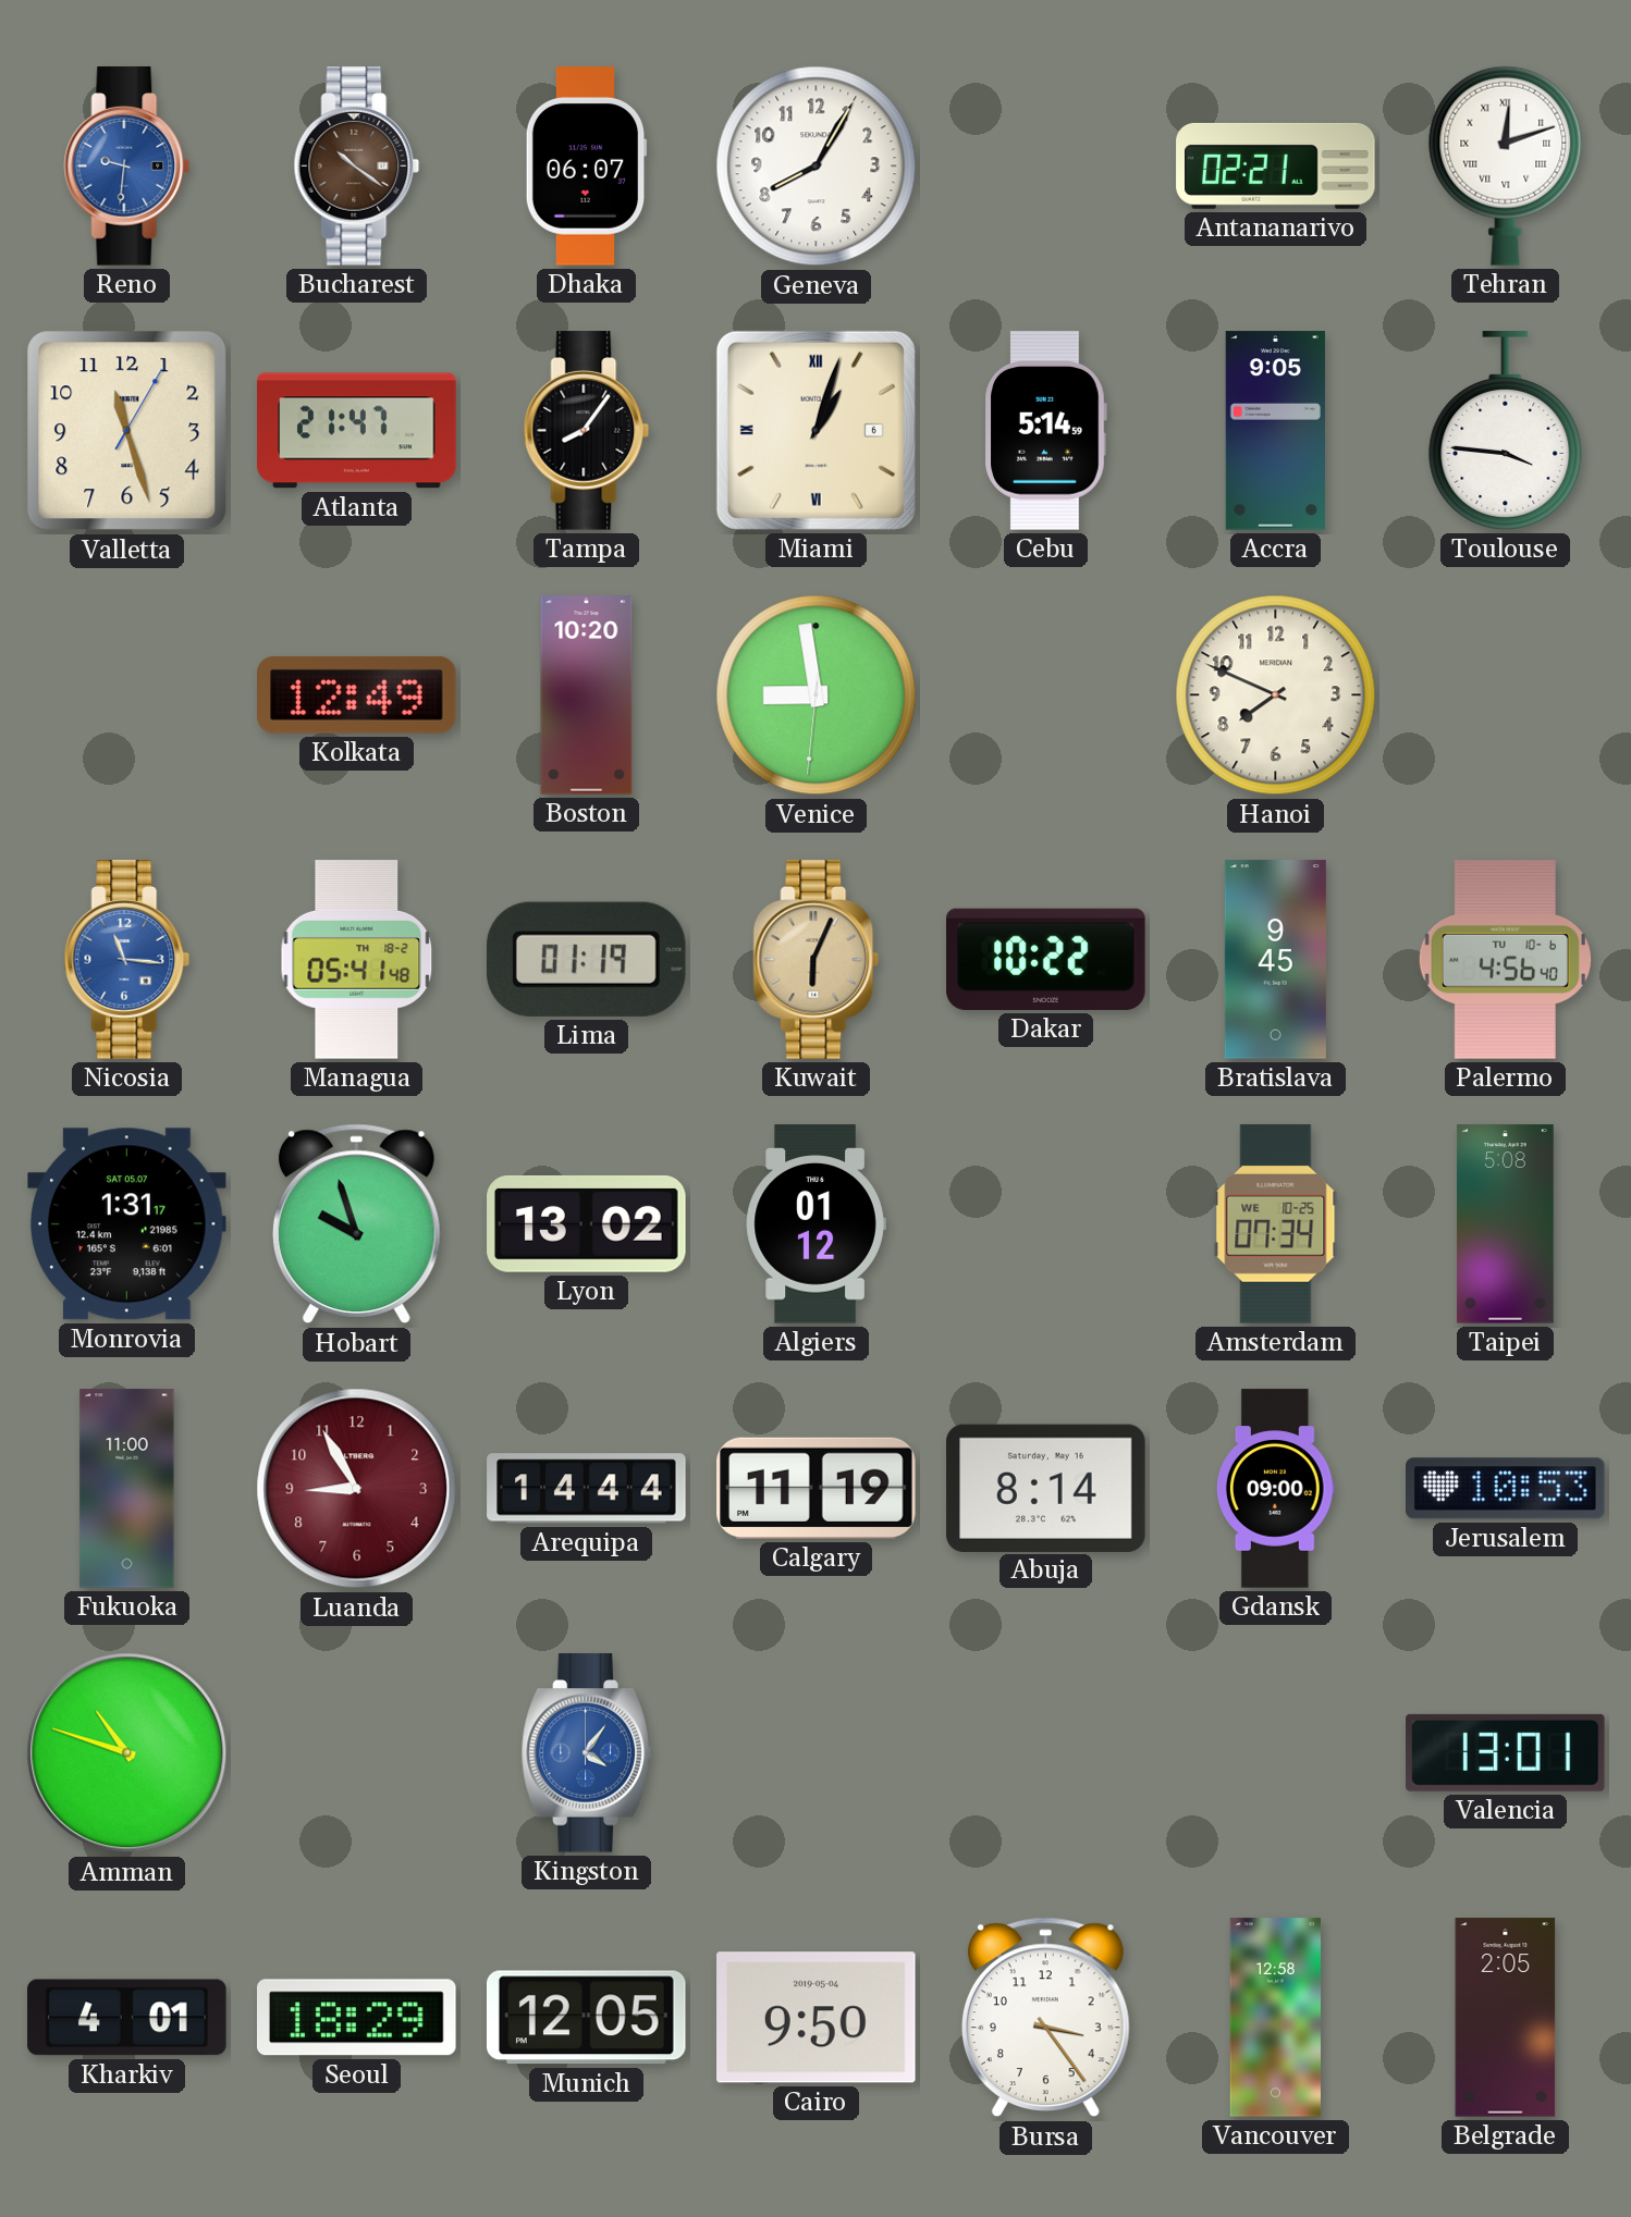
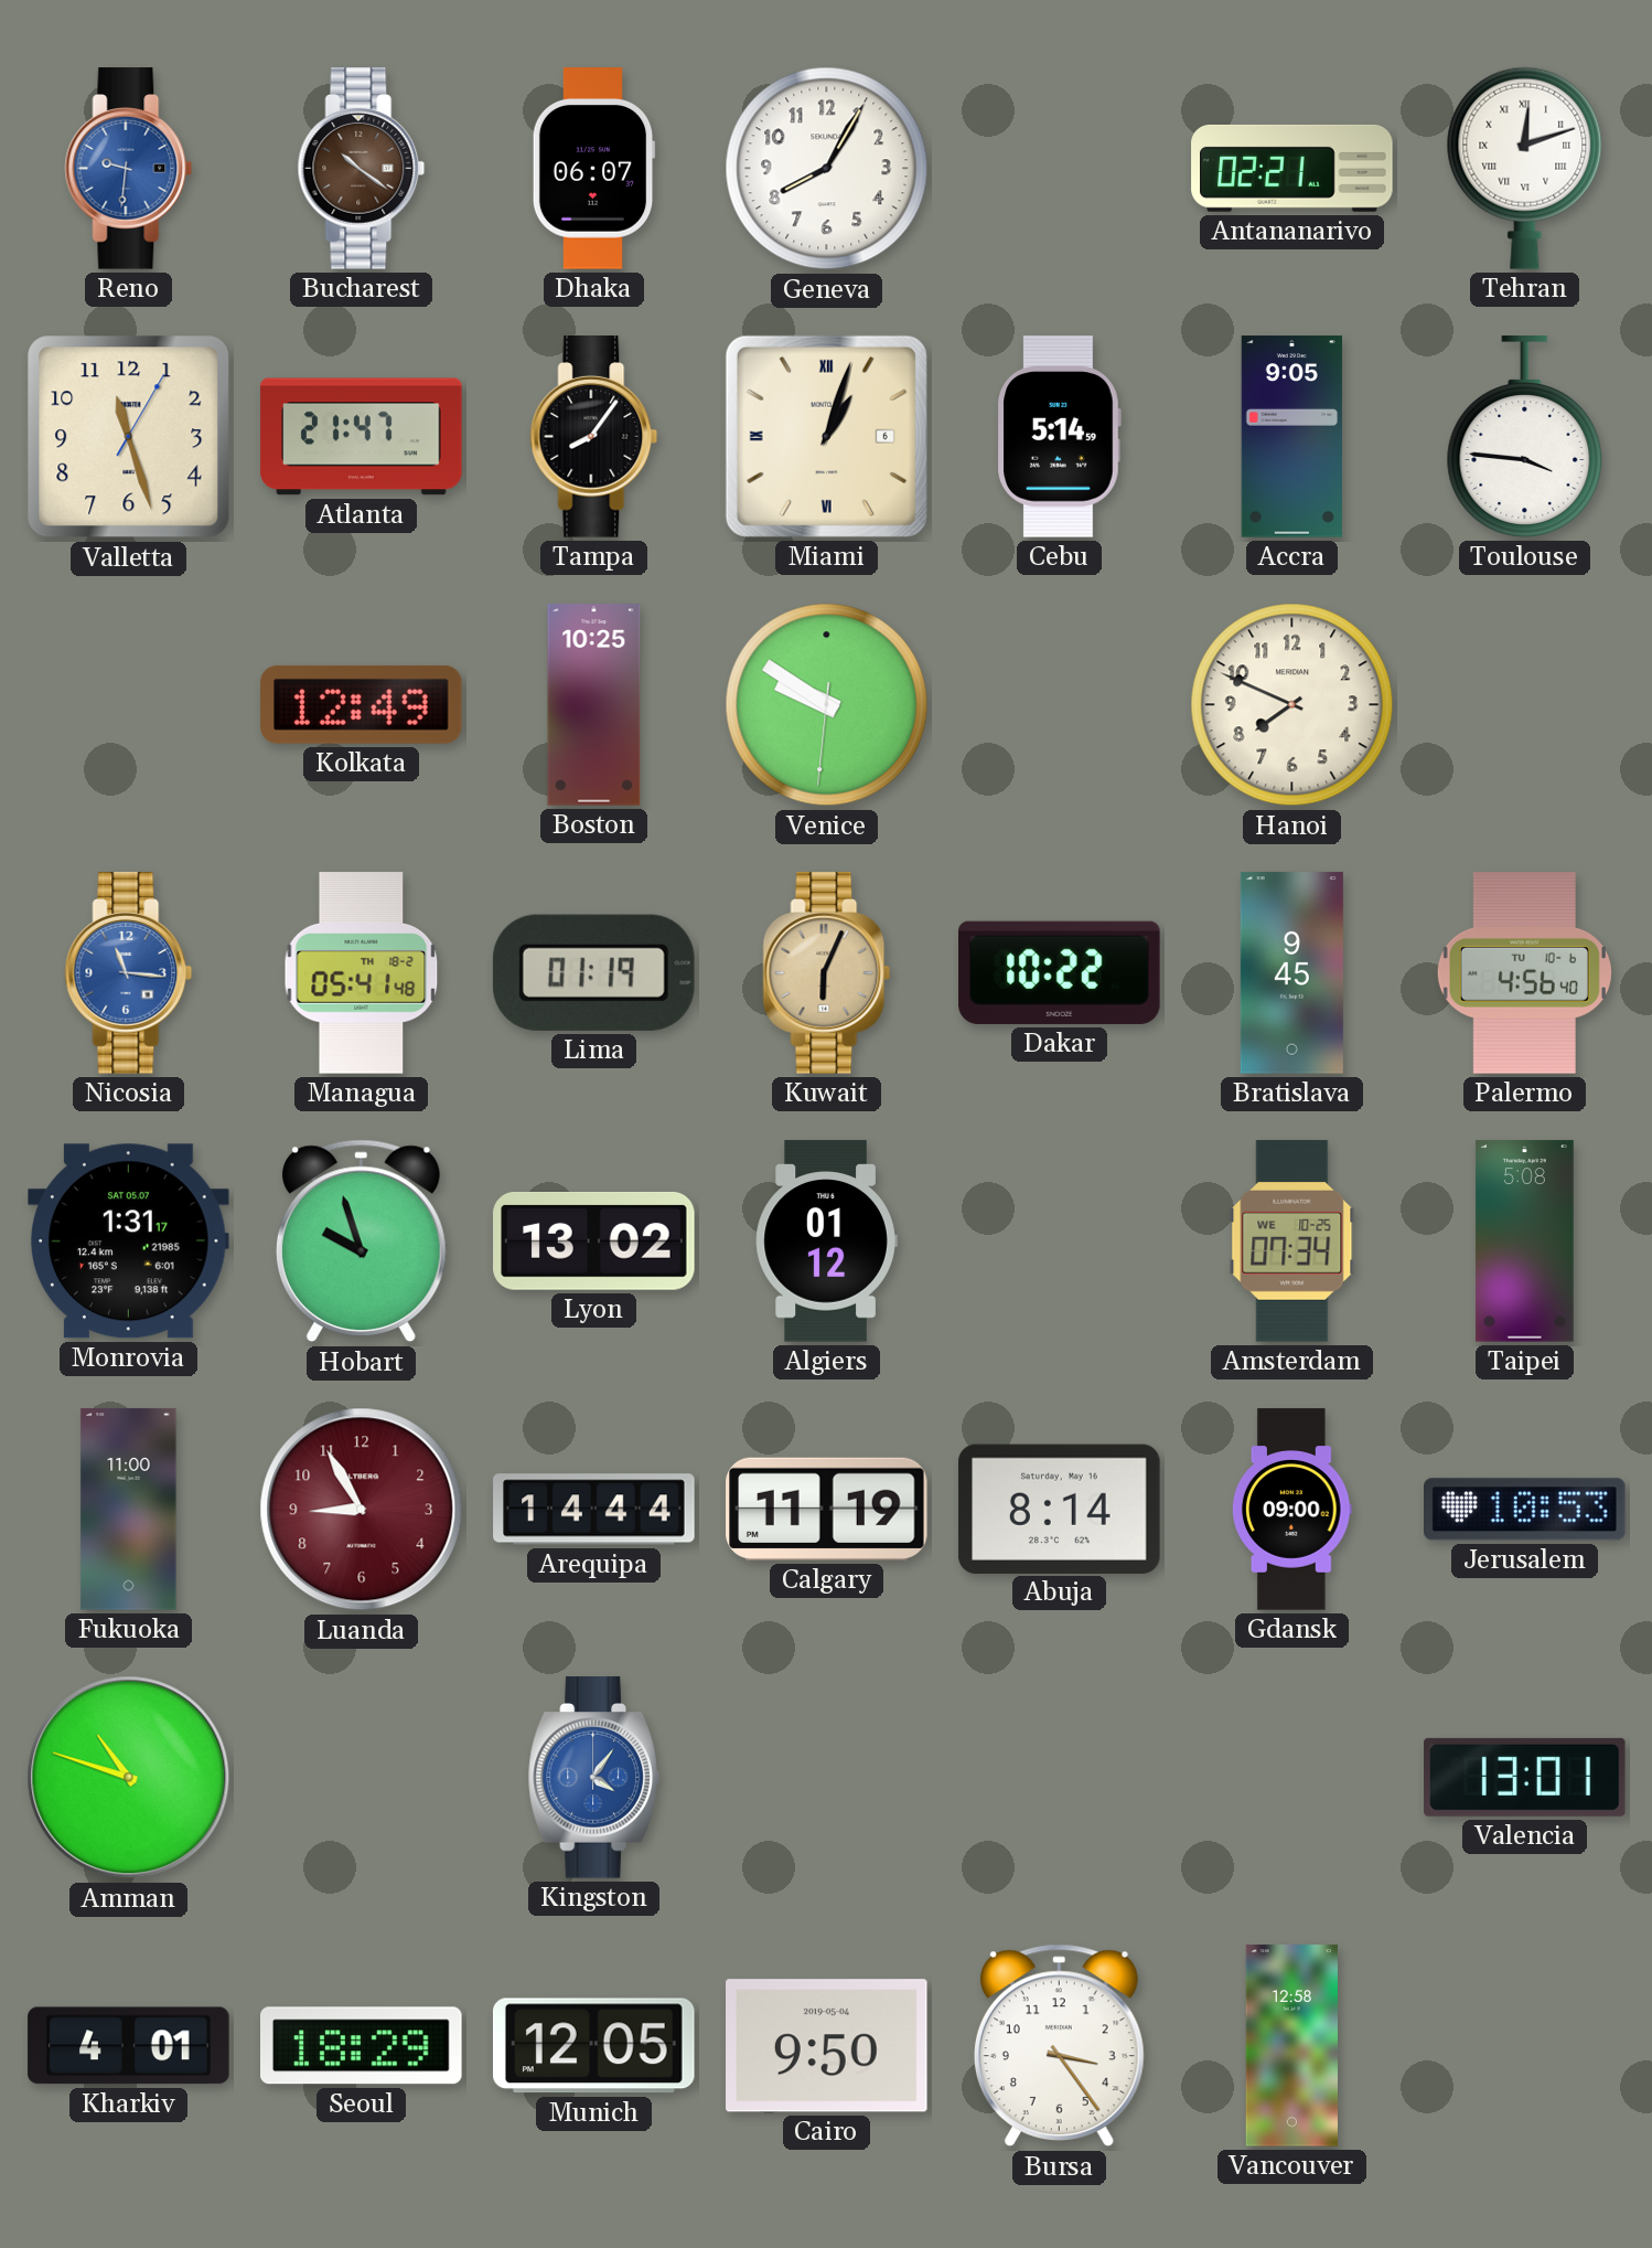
Boston: 10:20 -> 10:25 (594, 705)
Venice: 8:58 -> 9:50 (827, 705)
Belgrade: 2:05 -> none (1506, 2018)
